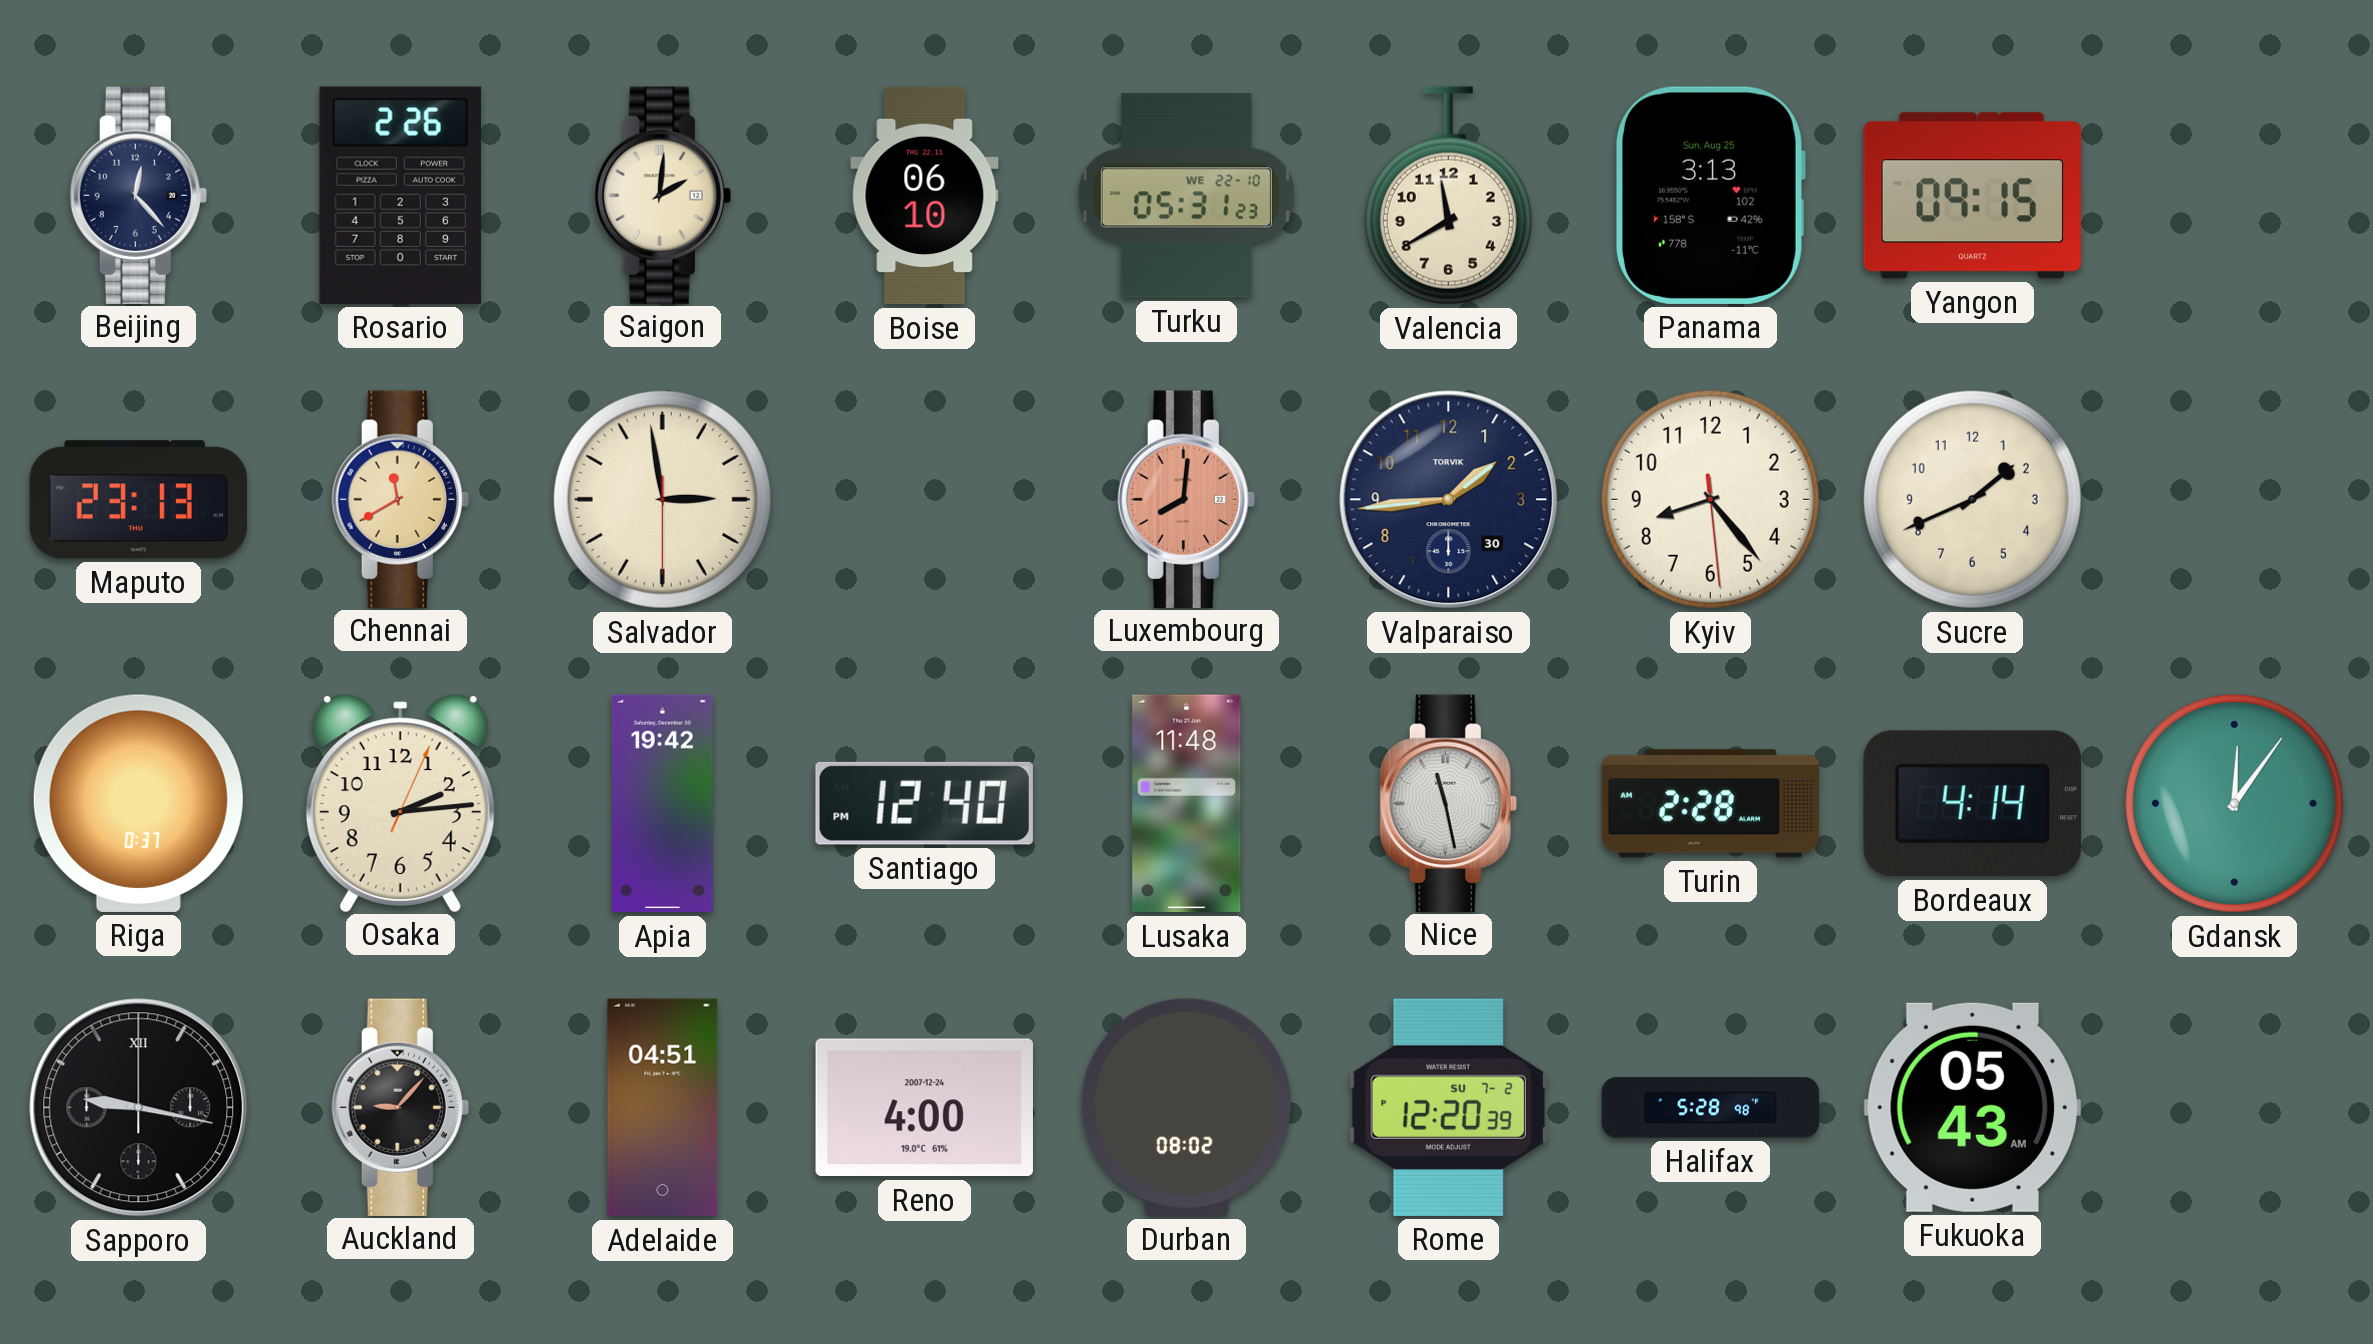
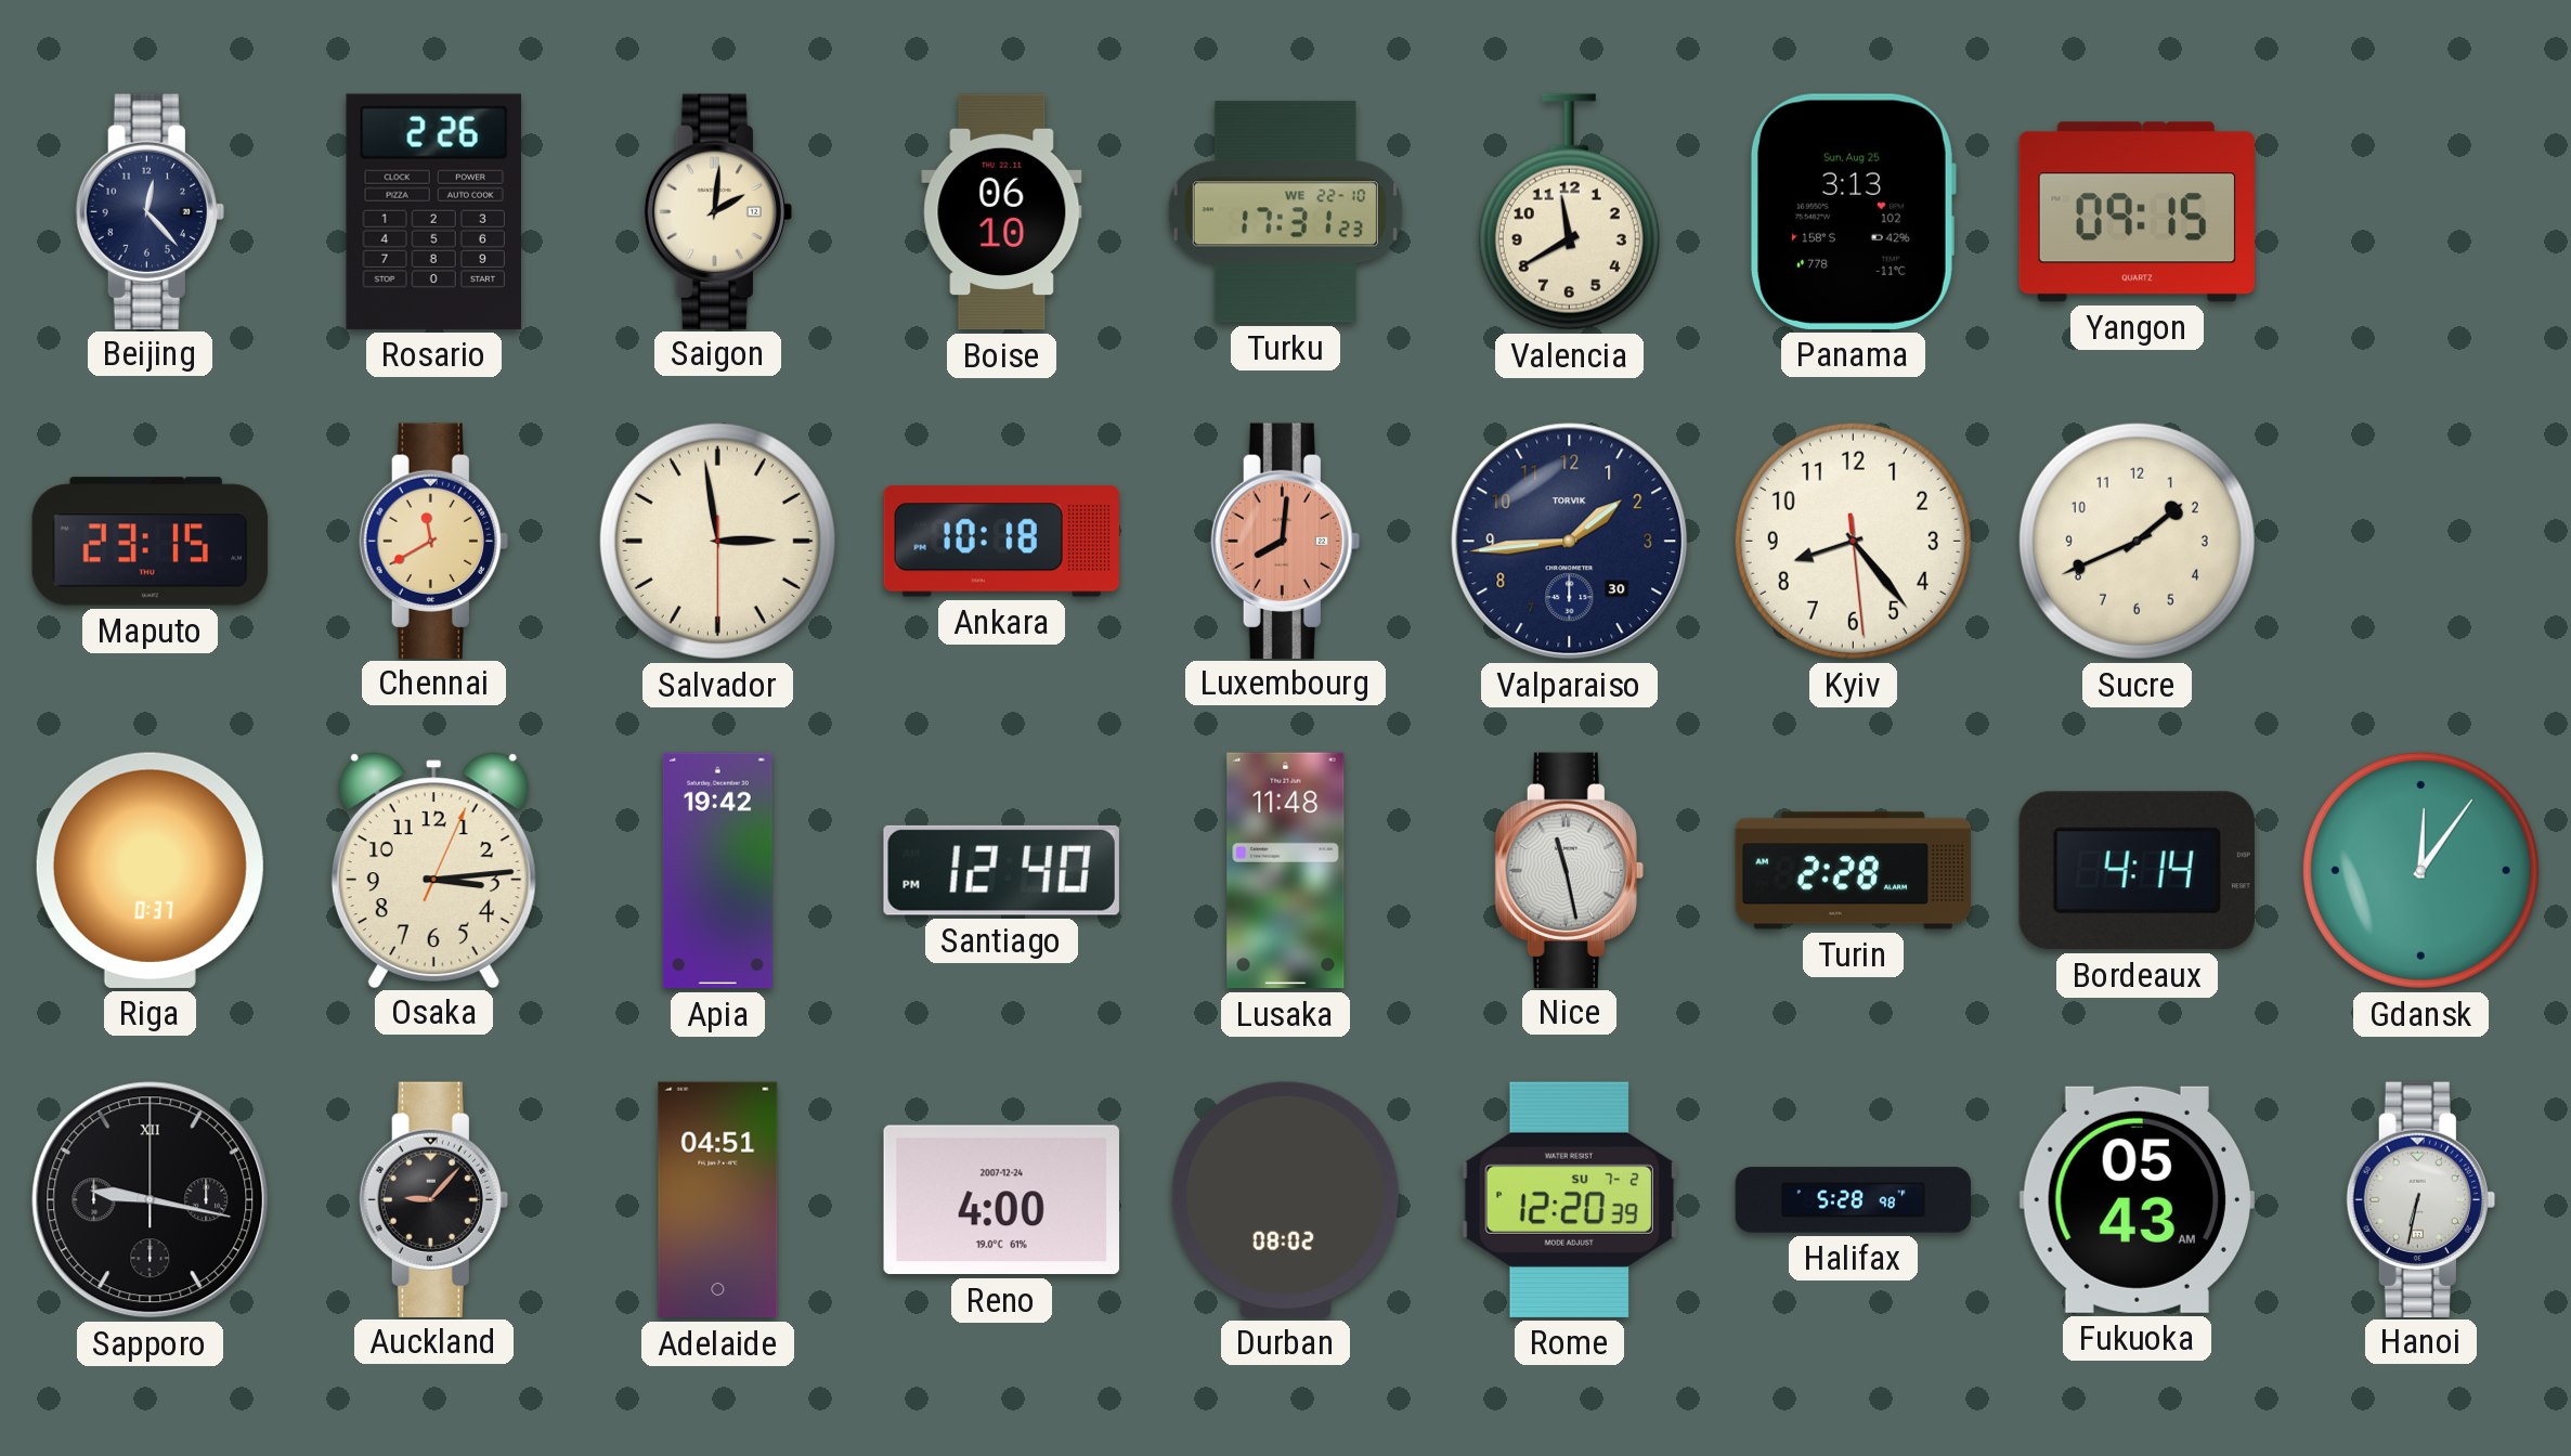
Turku: 05:31 -> 17:31 (1285, 212)
Maputo: 23:13 -> 23:15 (151, 542)
Ankara: none -> 10:18 (1001, 542)
Osaka: 2:14 -> 3:14 (433, 870)
Hanoi: none -> 6:32 (2420, 1199)
